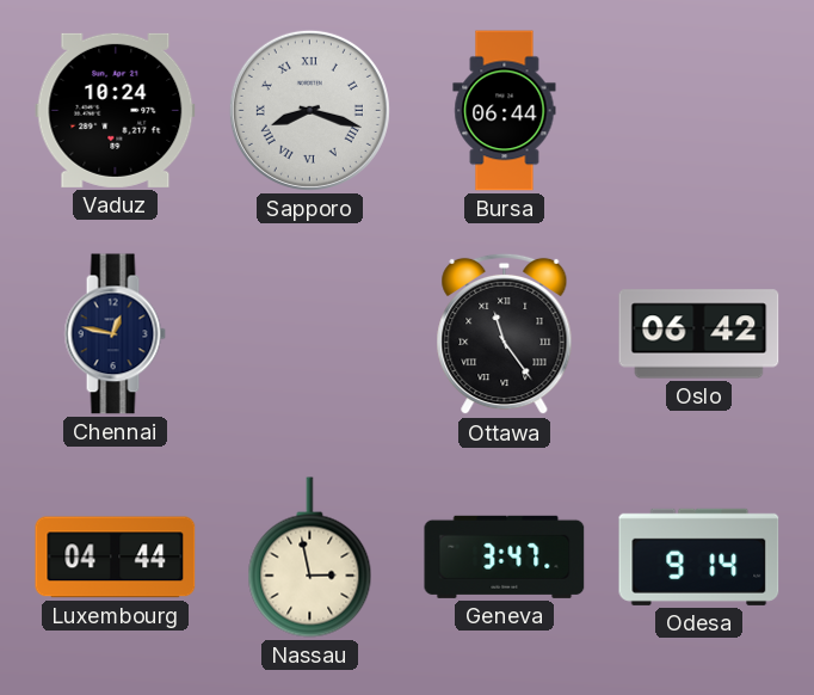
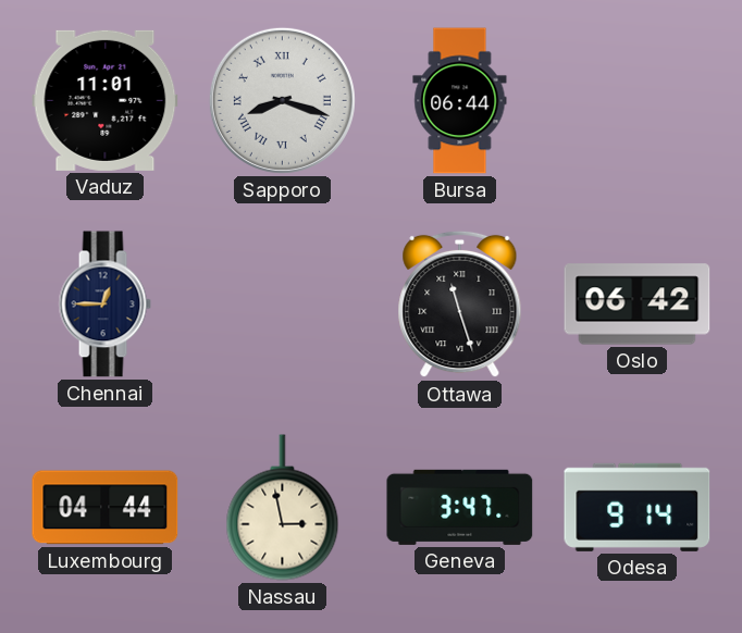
Vaduz: 10:24 -> 11:01 (106, 100)
Chennai: 12:47 -> 12:45 (104, 305)
Ottawa: 11:24 -> 11:27 (460, 305)
